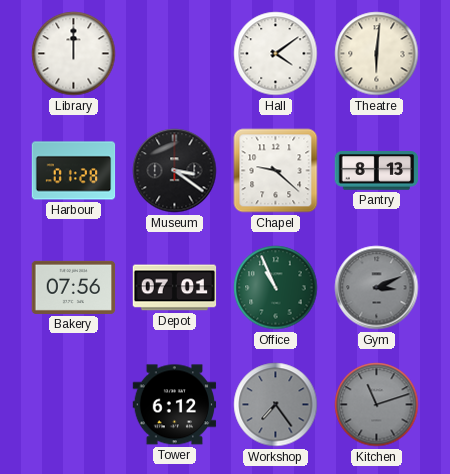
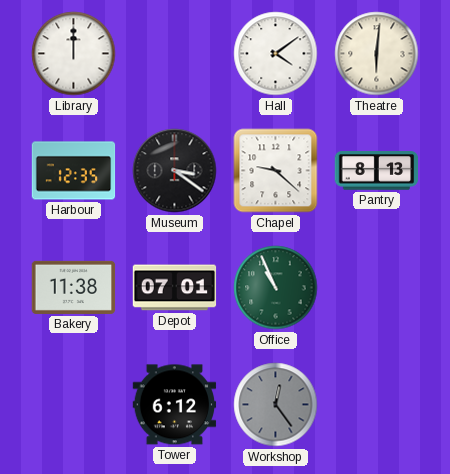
Harbour: 01:28 -> 12:35 (74, 171)
Bakery: 07:56 -> 11:38 (74, 287)
Gym: 3:11 -> none (377, 288)
Workshop: 7:24 -> 12:24 (276, 405)
Kitchen: 11:12 -> none (377, 405)
